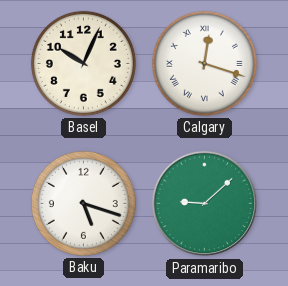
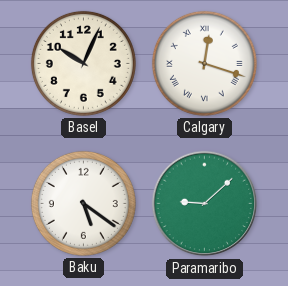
Baku: 5:18 -> 5:21 (83, 203)
